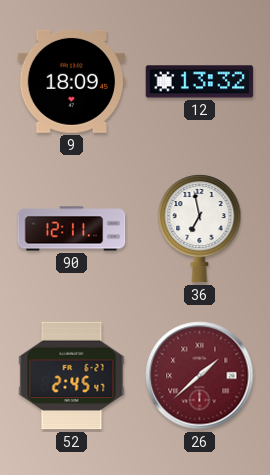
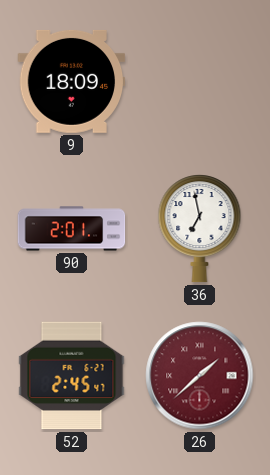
12: 13:32 -> none (200, 82)
90: 12:11 -> 2:01 (72, 229)
